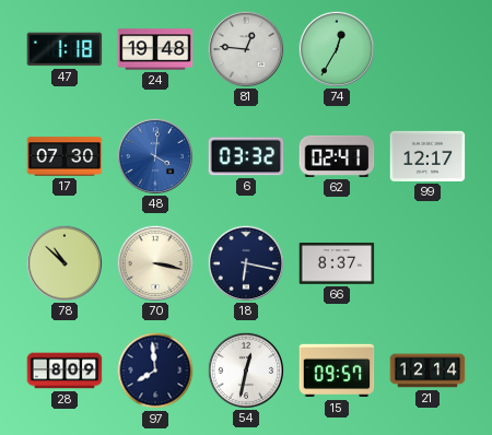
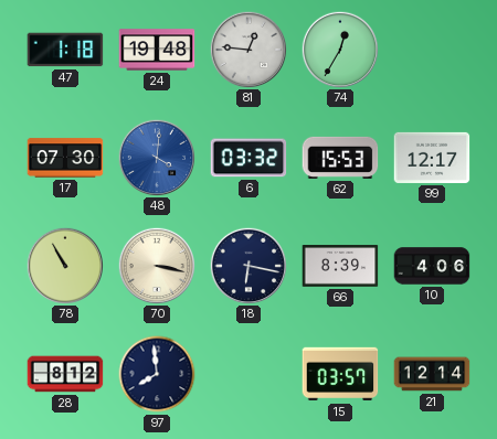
62: 02:41 -> 15:53 (340, 158)
78: 10:52 -> 10:55 (64, 265)
66: 8:37 -> 8:39 (340, 266)
10: none -> 4:06 (432, 266)
28: 8:09 -> 8:12 (65, 374)
54: 12:32 -> none (245, 369)
15: 09:57 -> 03:57 (340, 374)
